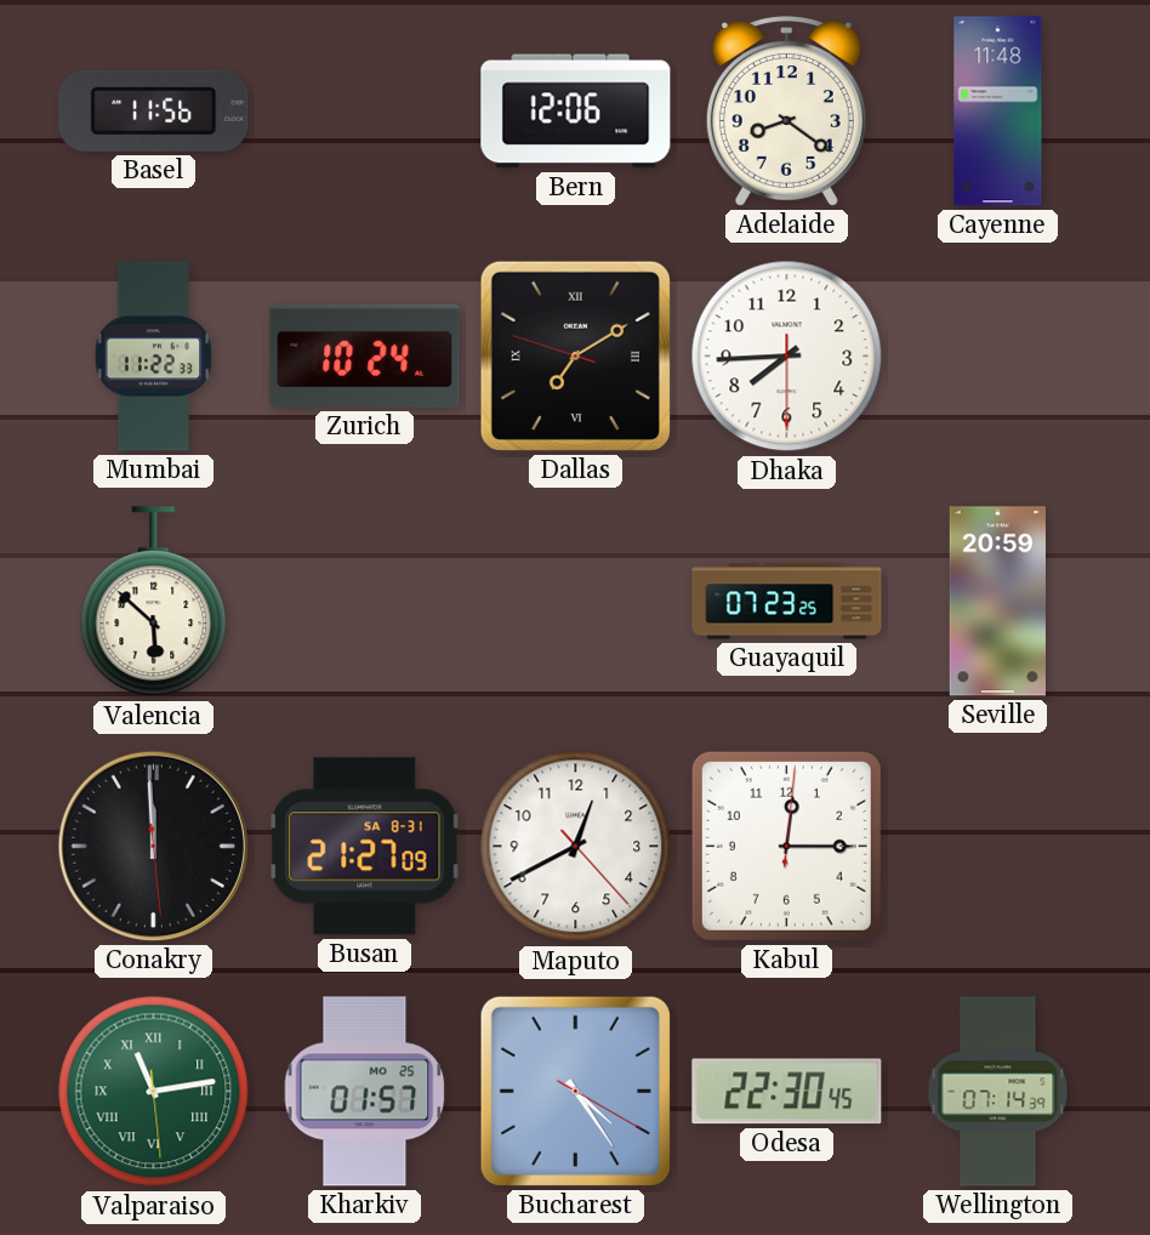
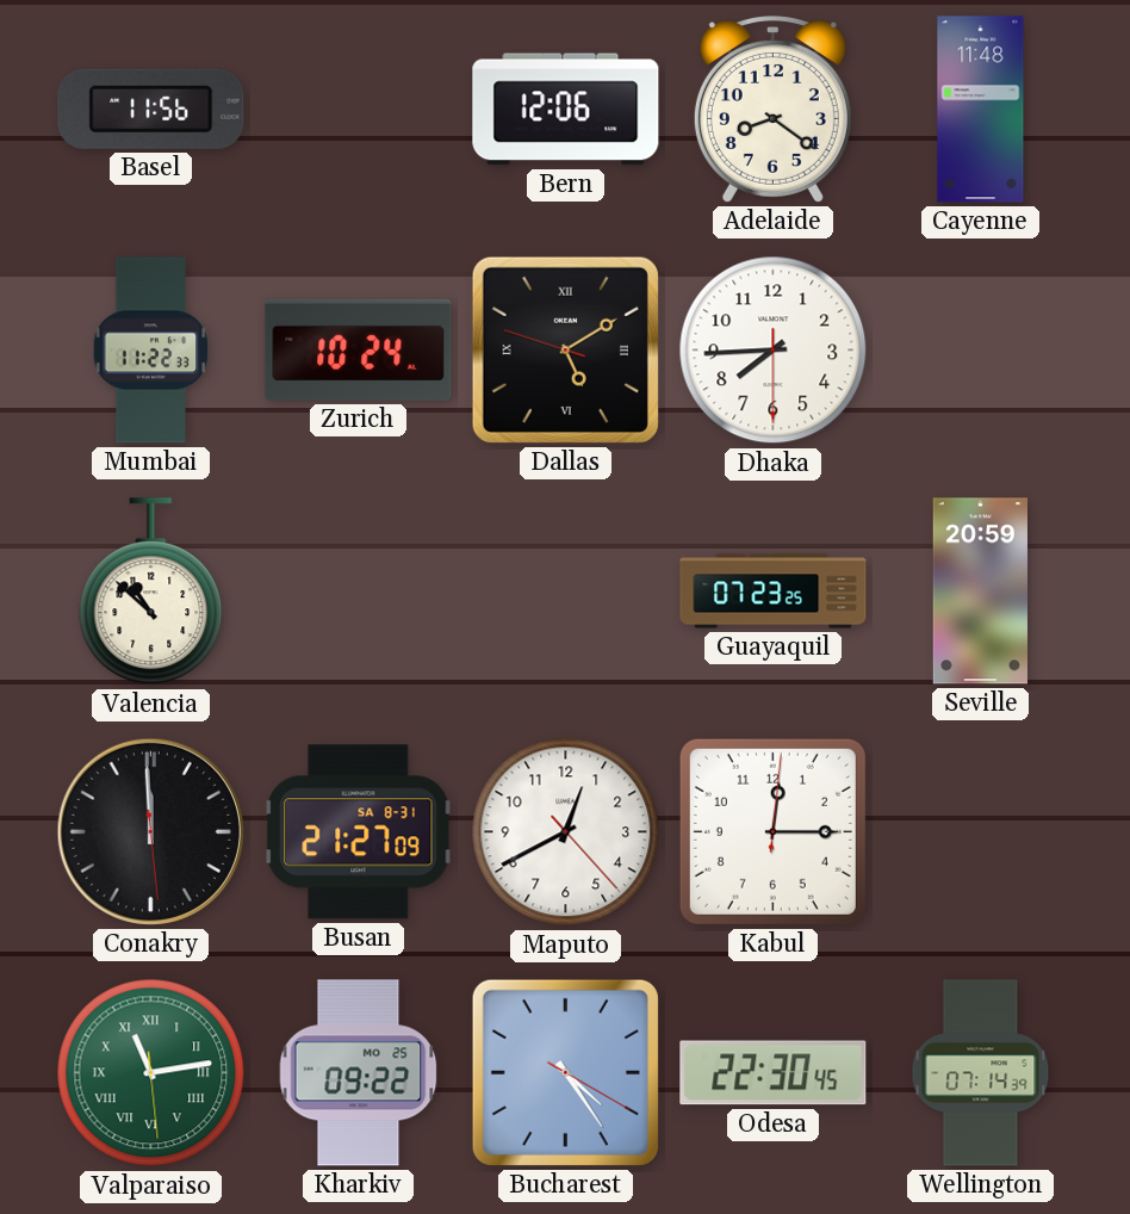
Dallas: 7:09 -> 5:09 (565, 349)
Valencia: 5:52 -> 10:52 (151, 591)
Kharkiv: 01:57 -> 09:22 (359, 1073)
